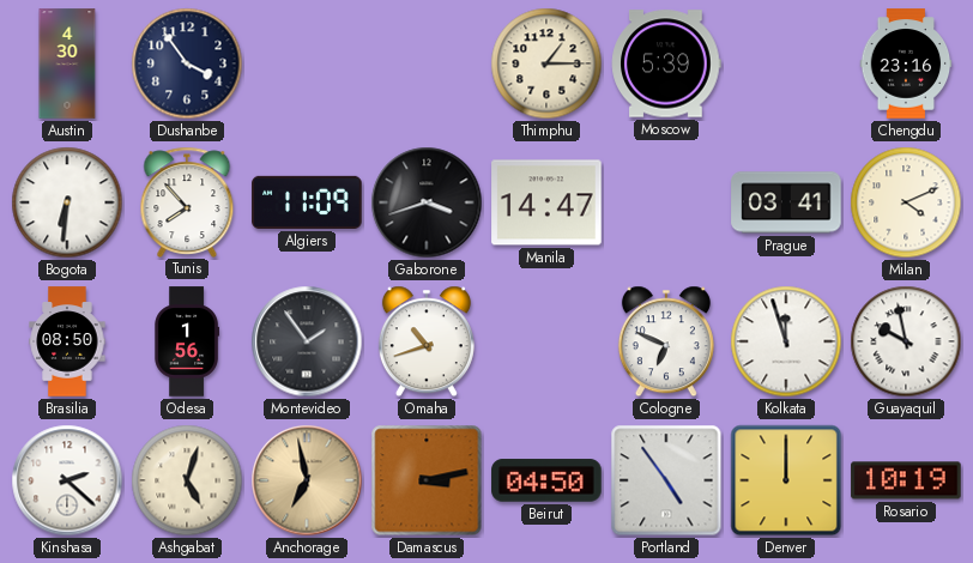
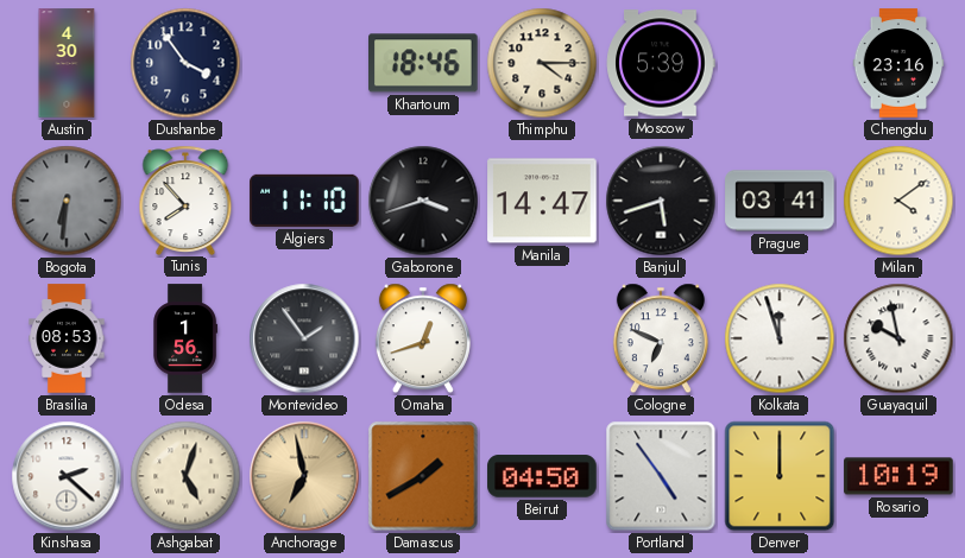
Khartoum: none -> 18:46 (424, 63)
Thimphu: 1:15 -> 4:15 (542, 63)
Bogota dial: white -> grey (67, 201)
Algiers: 11:09 -> 11:10 (304, 201)
Banjul: none -> 5:42 (661, 201)
Milan: 4:11 -> 4:09 (898, 201)
Brasilia: 08:50 -> 08:53 (67, 338)
Omaha: 10:42 -> 12:42 (423, 338)
Damascus: 3:13 -> 1:40 (423, 476)
